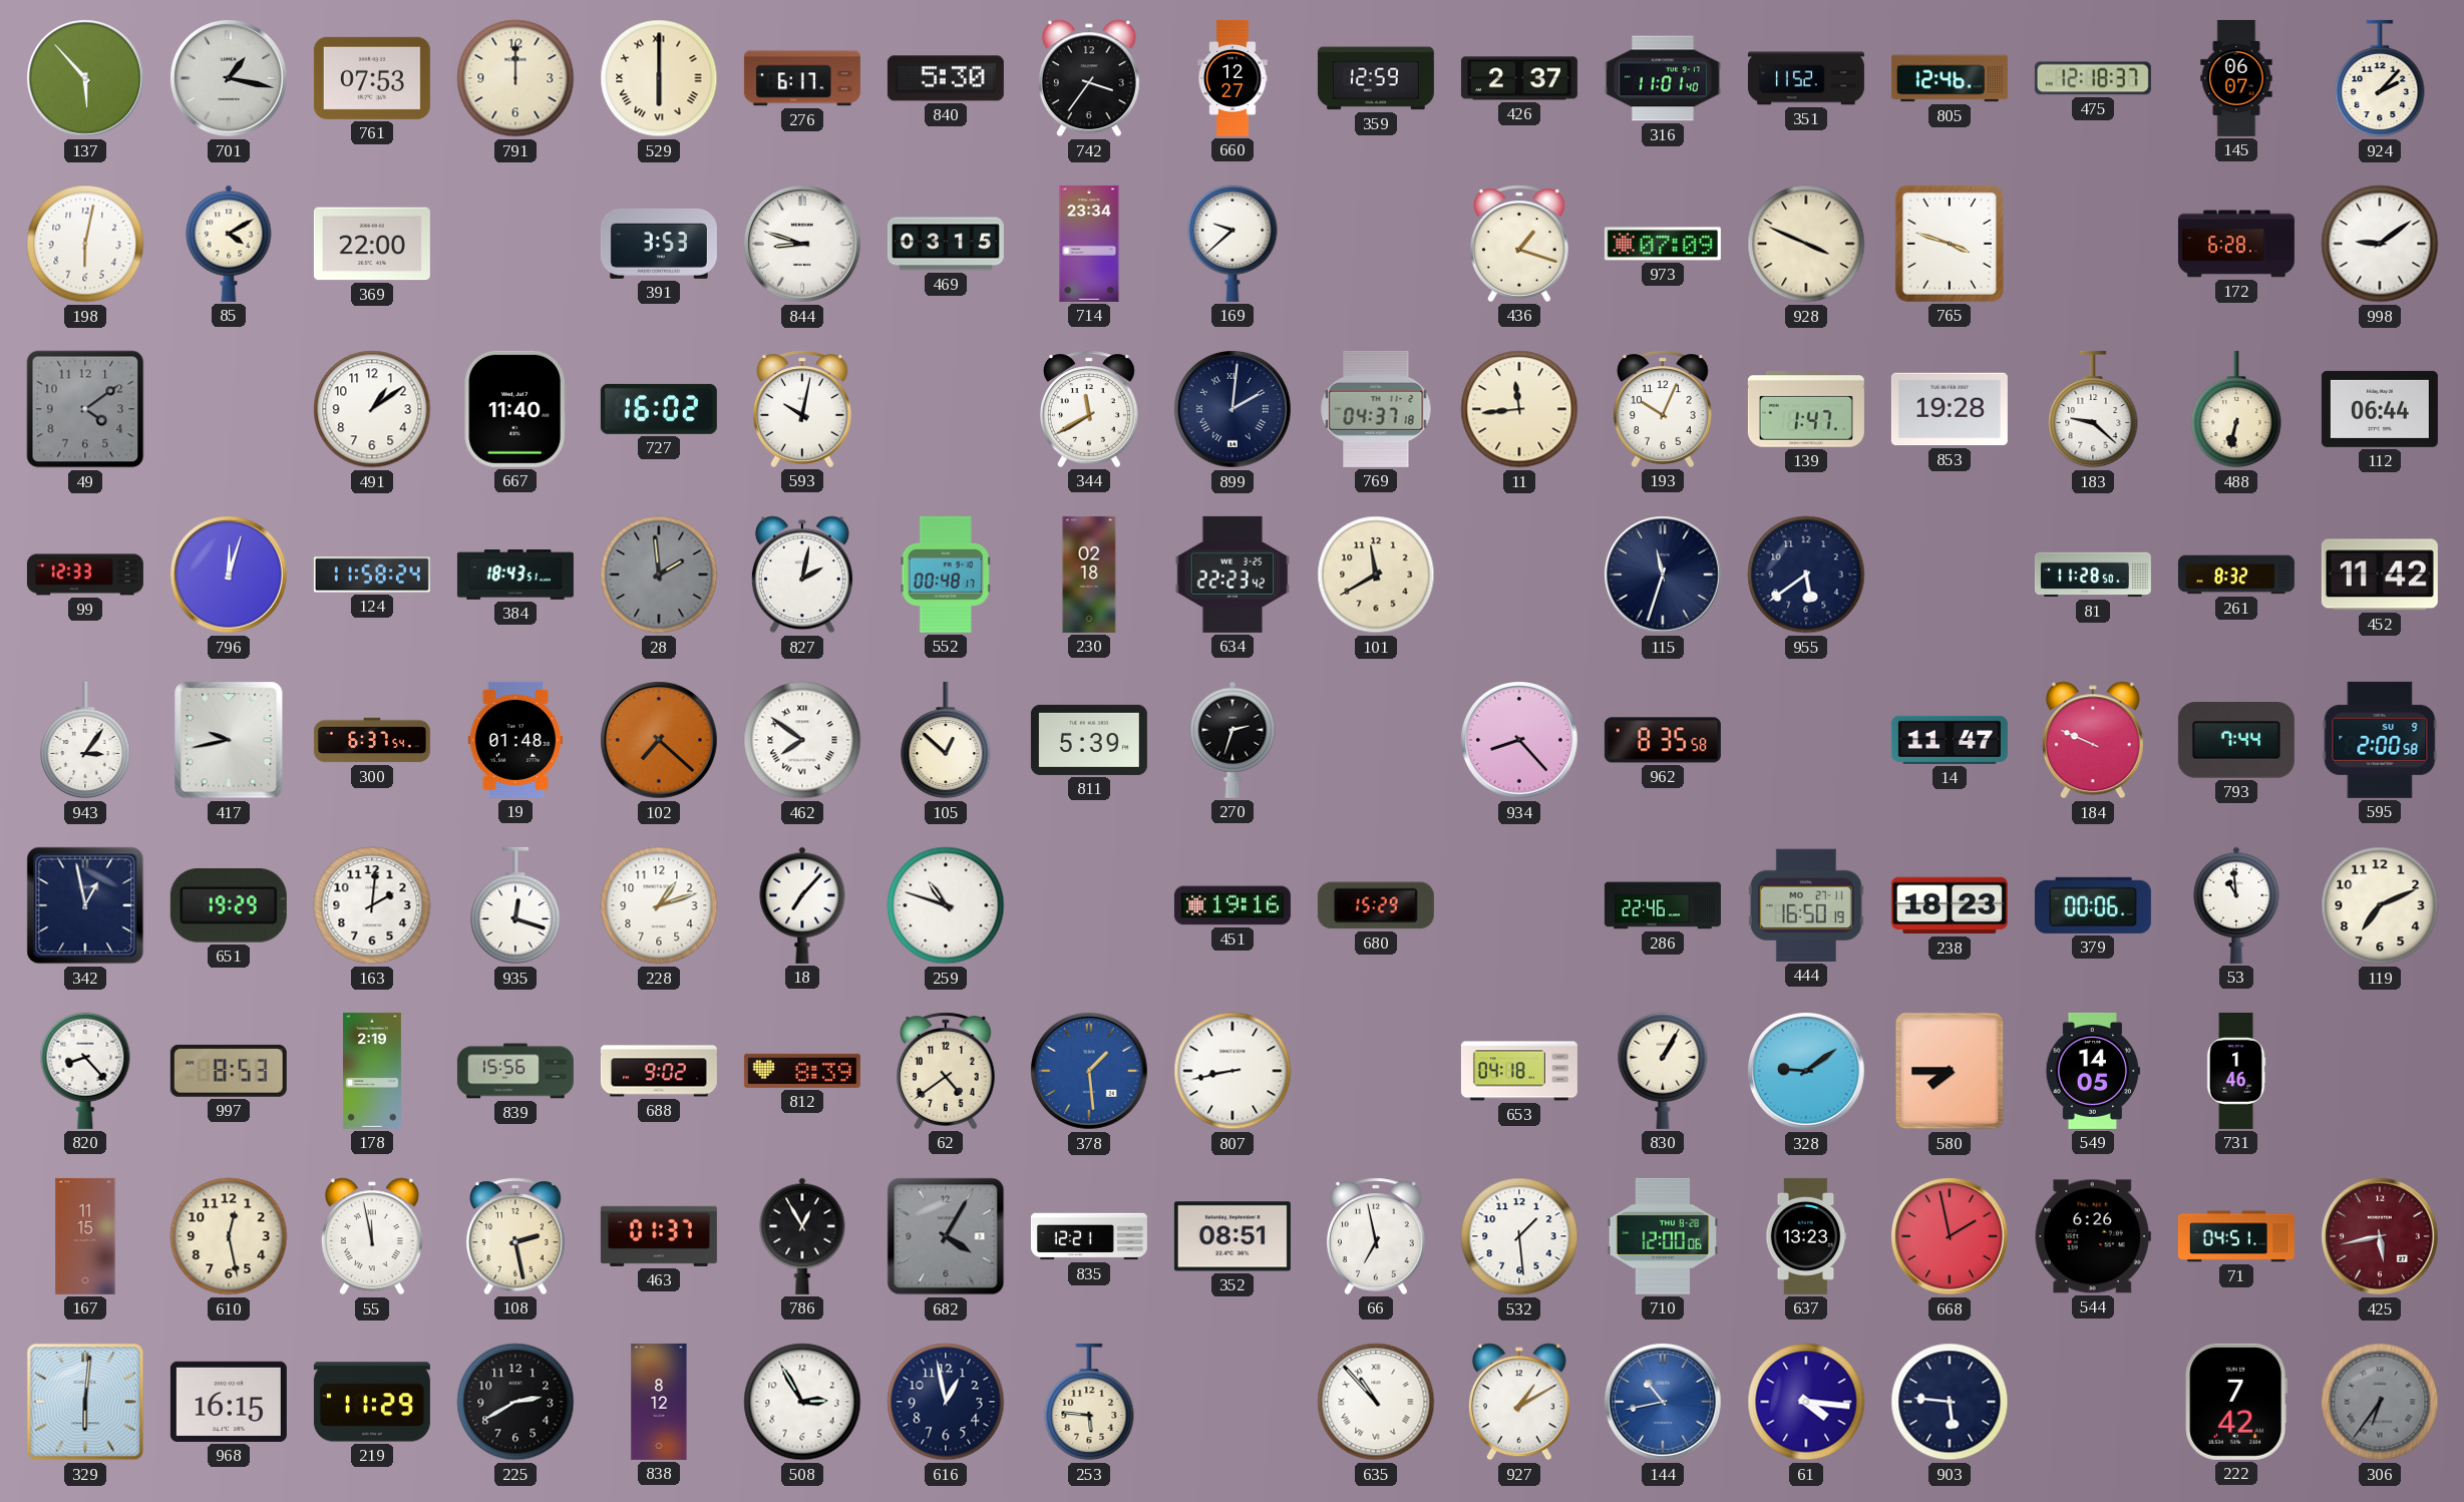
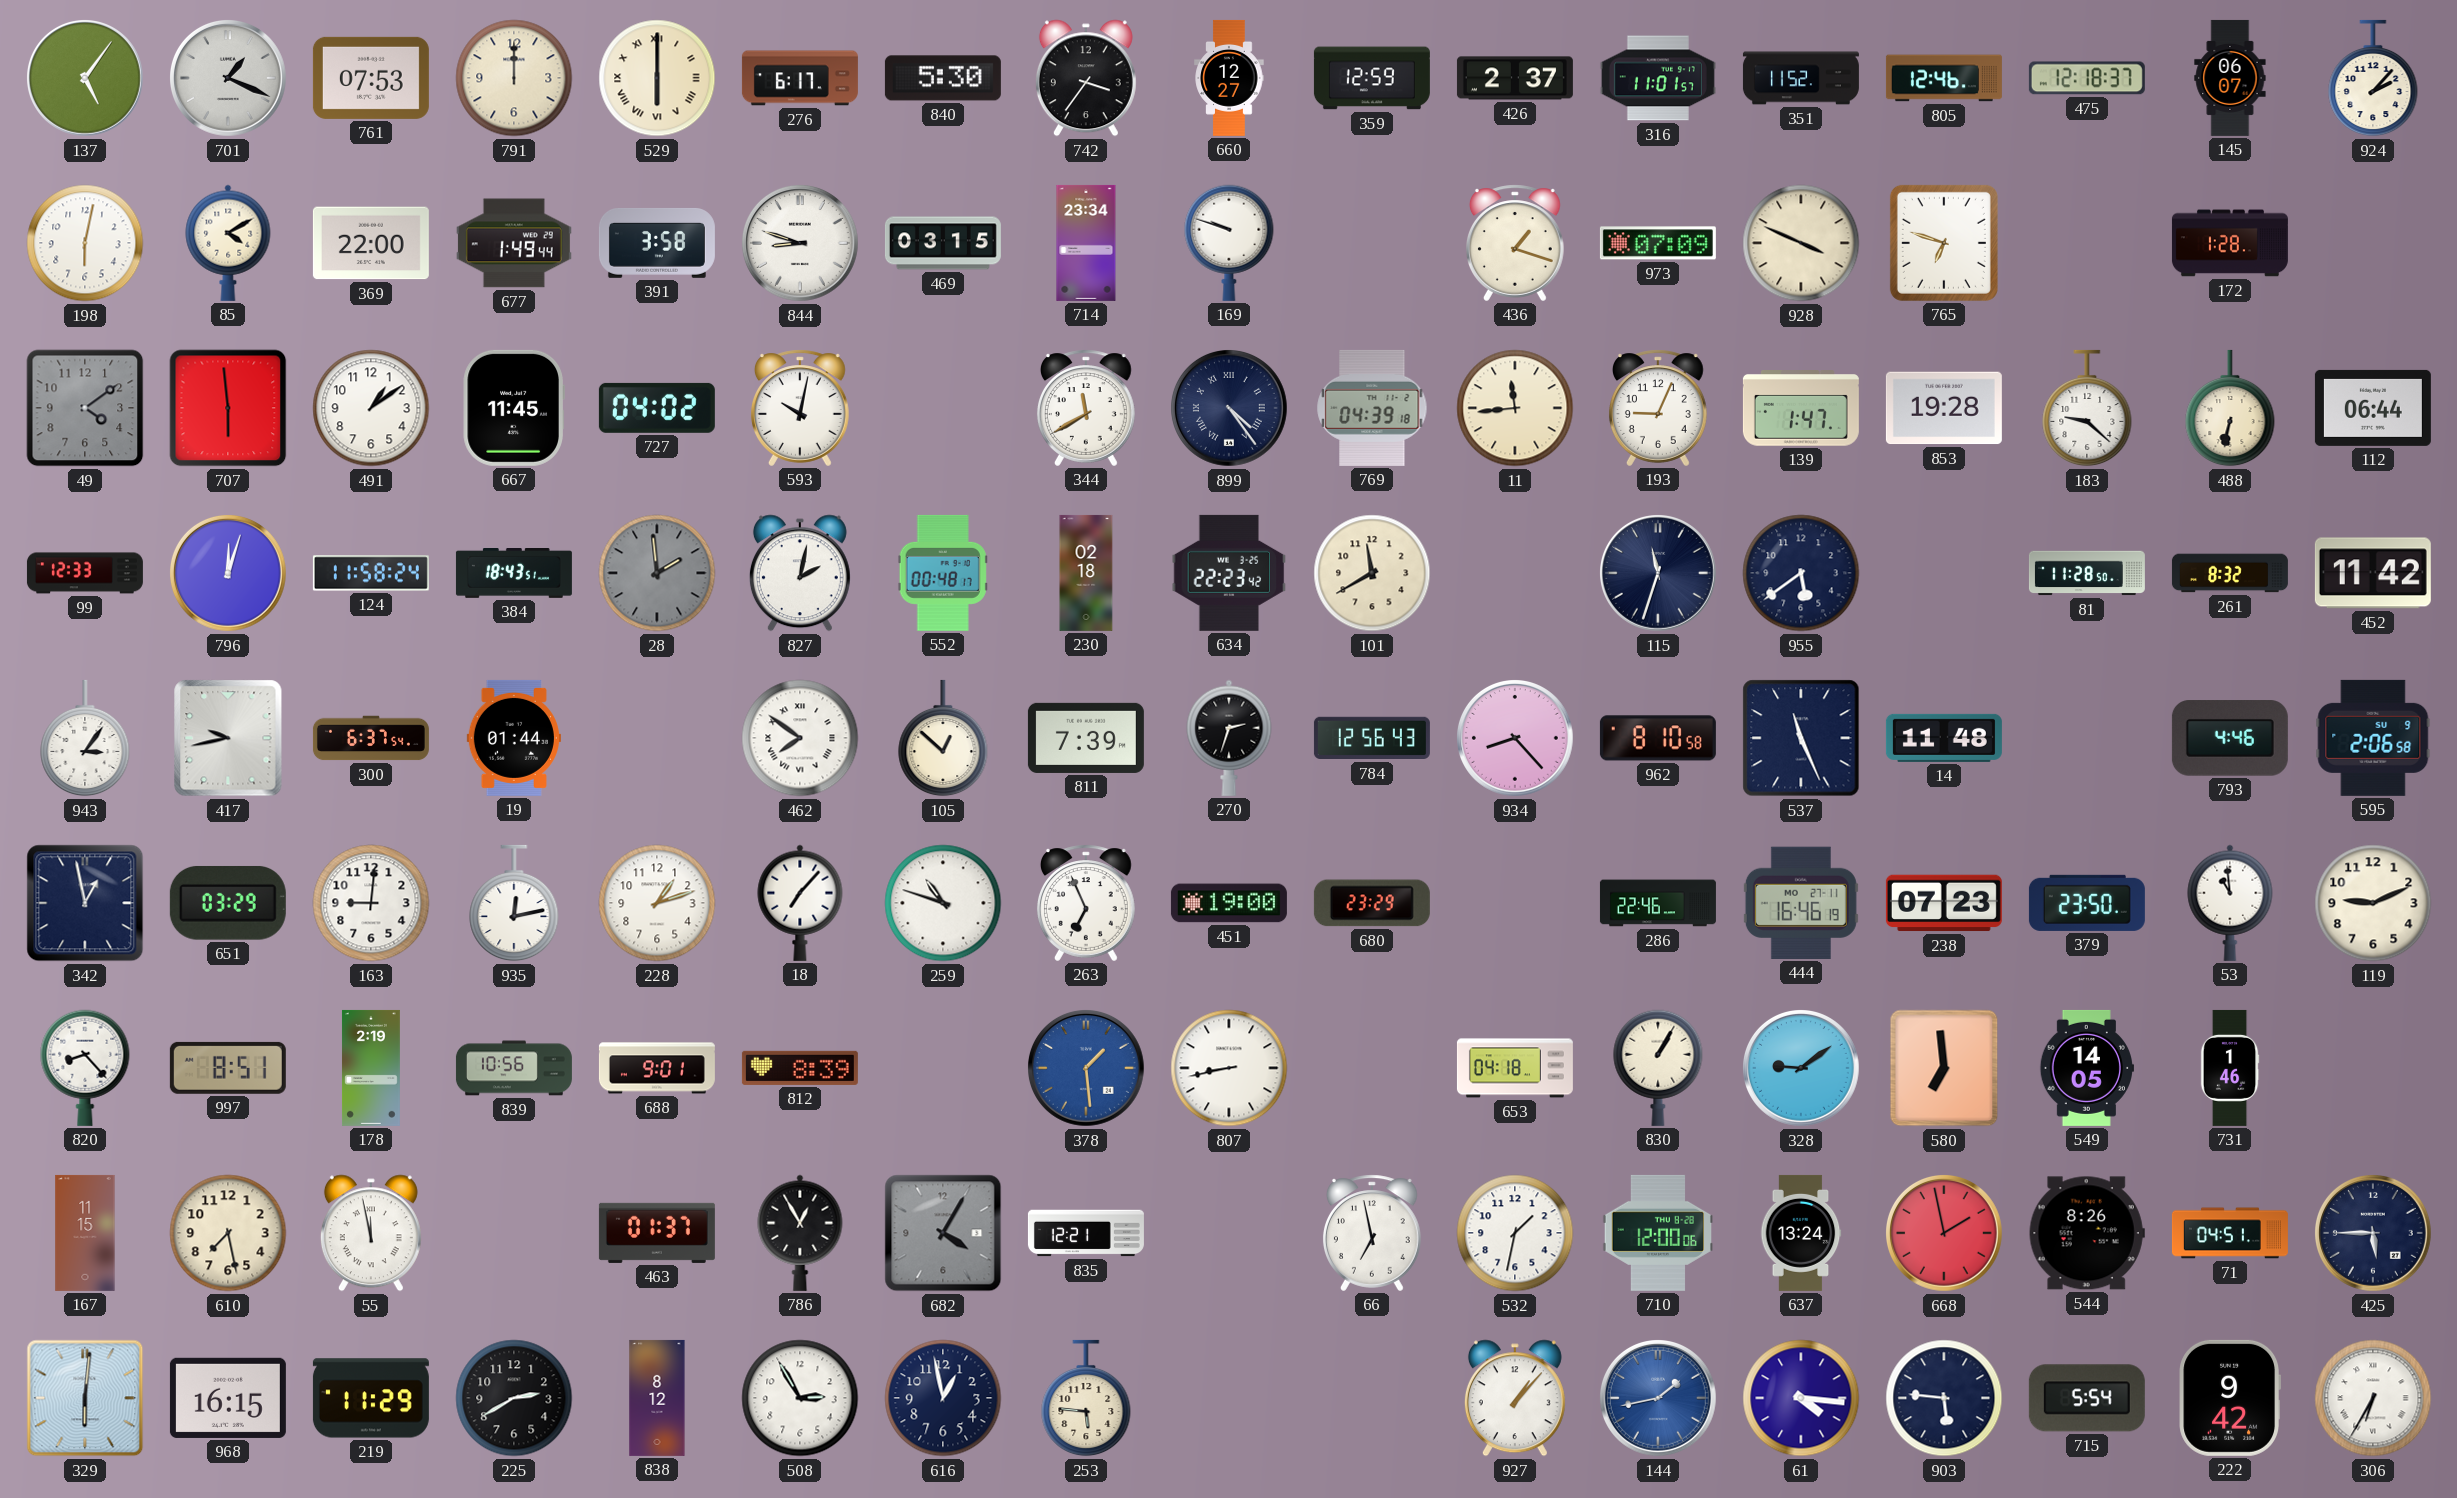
137: 5:53 -> 5:06 (86, 79)
701: 1:17 -> 1:19 (229, 79)
316: 11:01:40 -> 11:01:57 (1658, 78)
677: none -> 1:49 (514, 243)
391: 3:53 -> 3:58 (657, 243)
169: 9:38 -> 9:48 (1229, 243)
765: 3:48 -> 6:48 (1944, 243)
172: 6:28 -> 1:28 (2230, 243)
998: 9:09 -> none (2380, 244)
707: none -> 5:59 (228, 408)
667: 11:40 -> 11:45 (514, 408)
727: 16:02 -> 04:02 (657, 408)
899: 2:01 -> 4:24 (1230, 409)
769: 04:37 -> 04:39 (1372, 408)
193: 10:04 -> 9:04 (1658, 408)
19: 01:48 -> 01:44 (514, 738)
102: 7:22 -> none (660, 741)
811: 5:39 -> 7:39 (1086, 738)
784: none -> 12:56 (1372, 738)
962: 8:35 -> 8:10 (1658, 738)
537: none -> 11:26 (1801, 738)
14: 11:47 -> 11:48 (1944, 738)
184: 9:49 -> none (2093, 740)
793: 7:44 -> 4:46 (2230, 738)
595: 2:00 -> 2:06 (2373, 738)
651: 19:29 -> 03:29 (228, 903)
163: 2:01 -> 9:01 (371, 903)
935: 12:18 -> 12:13 (514, 903)
263: none -> 6:56 (1086, 903)
451: 19:16 -> 19:00 (1229, 903)
680: 15:29 -> 23:29 (1372, 903)
444: 16:50 -> 16:46 (1801, 903)
238: 18:23 -> 07:23 (1944, 903)
379: 00:06 -> 23:50 (2087, 903)
119: 7:11 -> 9:11 (2373, 903)
997: 8:53 -> 8:51 (228, 1068)
839: 15:56 -> 10:56 (514, 1068)
688: 9:02 -> 9:01 (657, 1068)
62: 4:39 -> none (946, 1071)
580: 7:45 -> 6:59 (1944, 1068)
610: 12:28 -> 7:28 (228, 1233)
108: 2:28 -> none (515, 1236)
352: 08:51 -> none (1233, 1236)
532: 1:29 -> 1:32 (1515, 1233)
637: 13:23 -> 13:24 (1801, 1233)
544: 6:26 -> 8:26 (2087, 1233)
425: 5:43 -> 5:45 (2374, 1234)
425 dial: burgundy -> navy (2374, 1234)
635: 10:53 -> none (1376, 1402)
927: 1:10 -> 1:07 (1515, 1398)
144: 10:43 -> 1:43 (1659, 1399)
715: none -> 5:54 (2087, 1398)
222: 7:42 -> 9:42 (2230, 1398)
306: 6:36 -> 6:35 (2373, 1398)
306 dial: grey -> white (2373, 1398)
